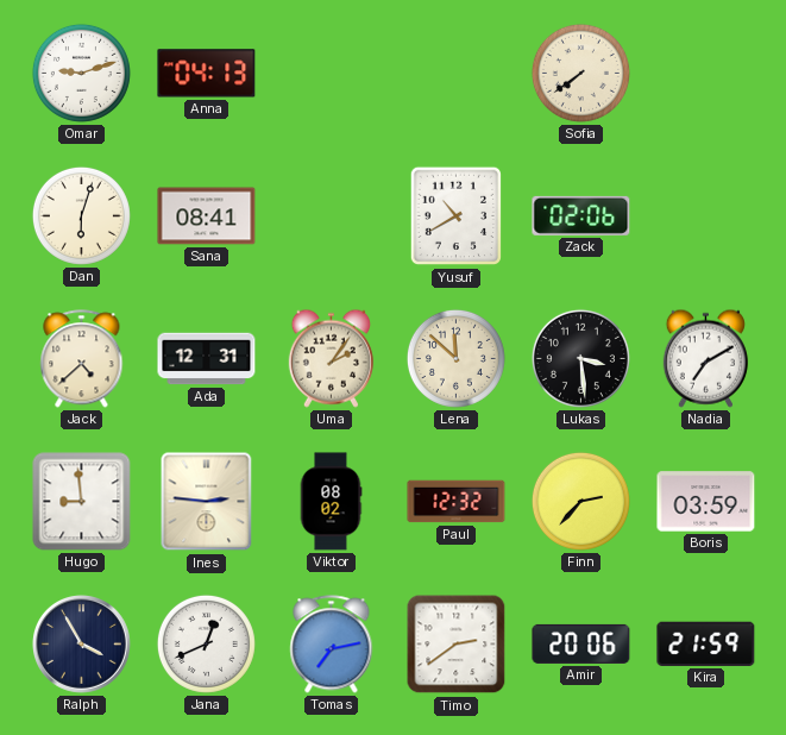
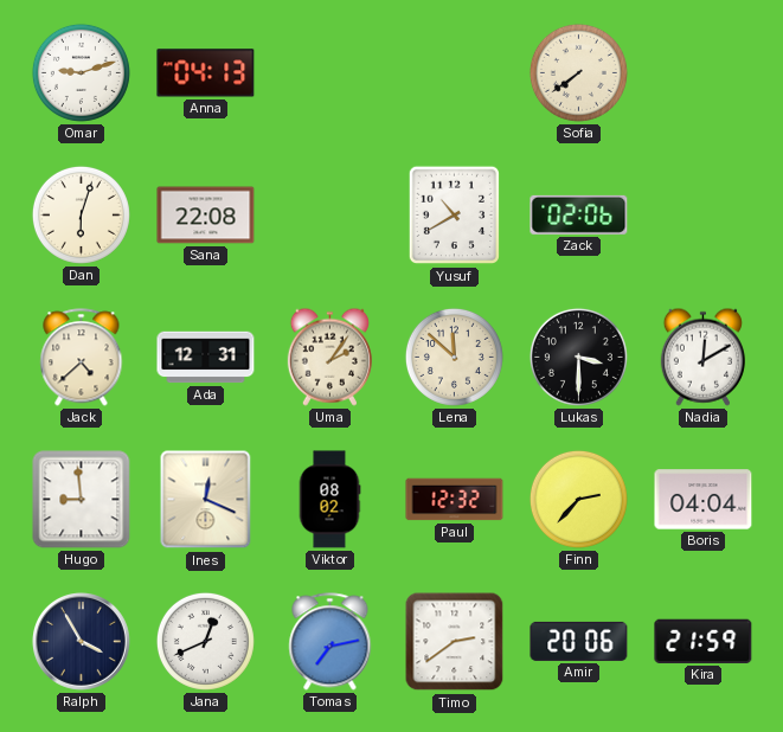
Sana: 08:41 -> 22:08 (206, 216)
Lukas: 3:29 -> 3:30 (578, 357)
Nadia: 7:10 -> 12:10 (702, 357)
Ines: 2:46 -> 12:19 (206, 500)
Boris: 03:59 -> 04:04 (704, 500)
